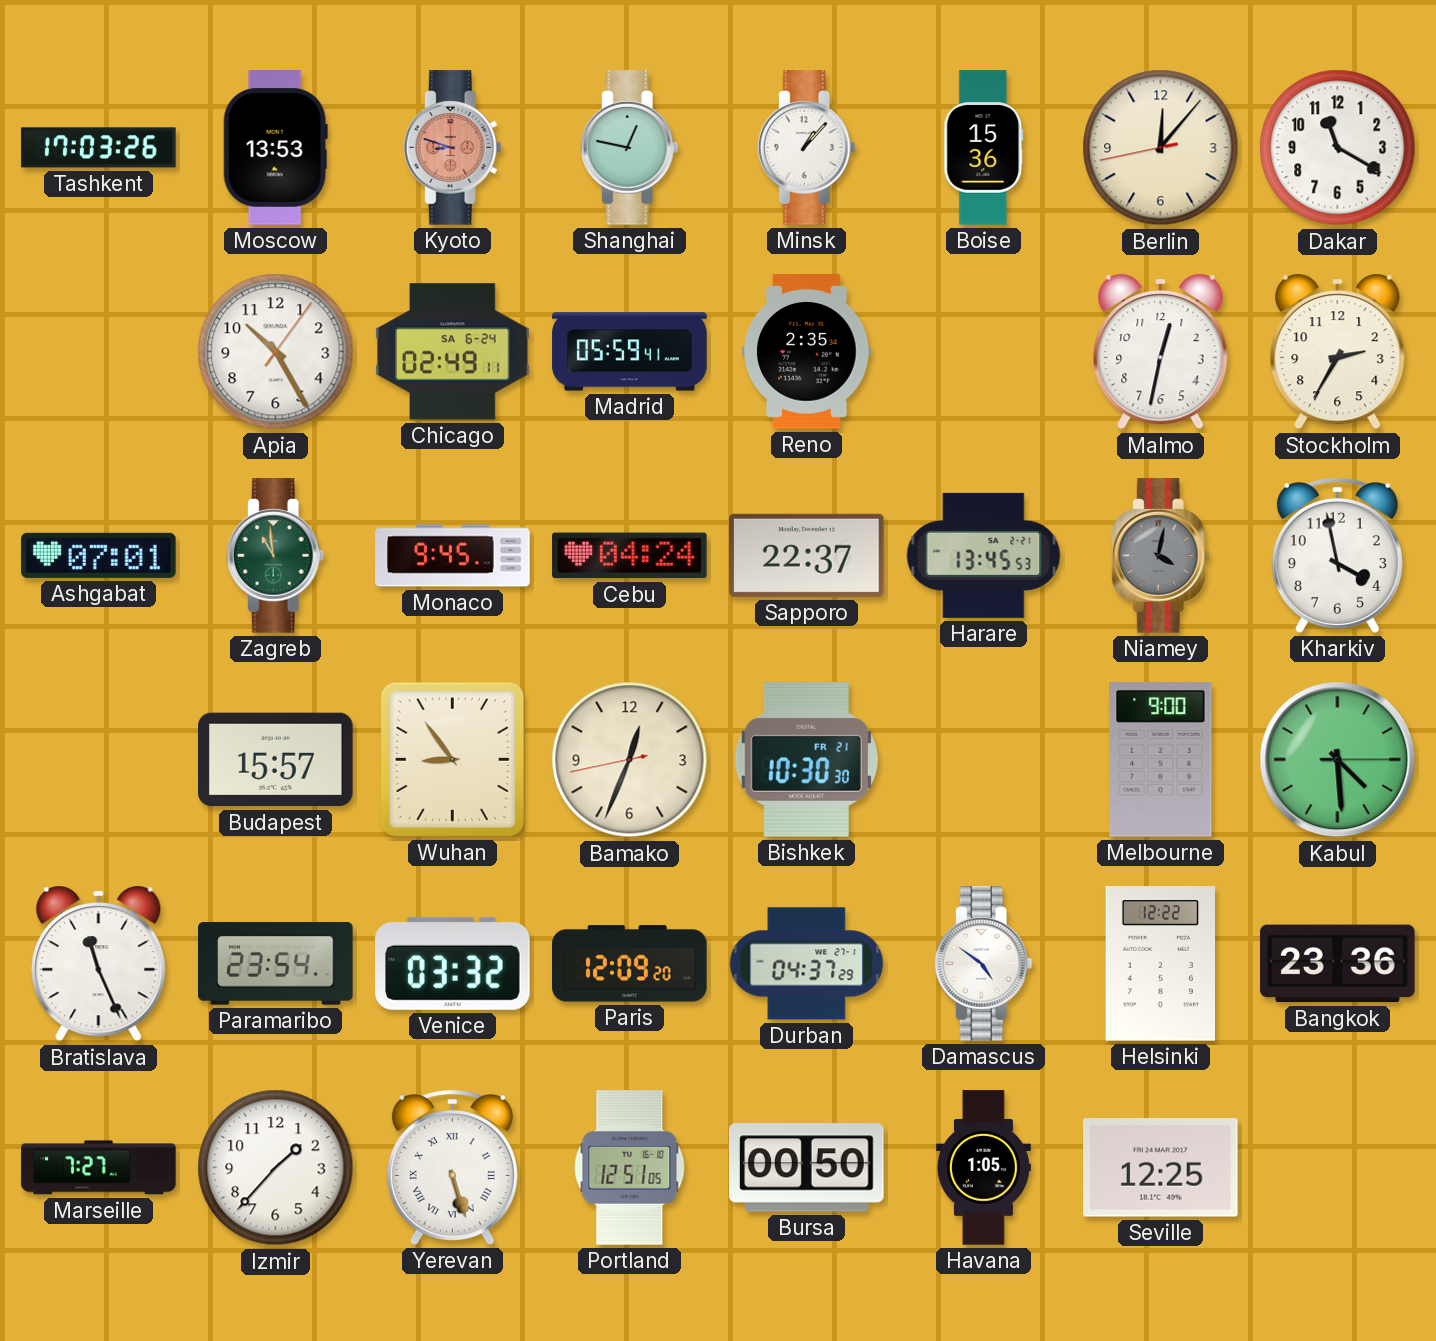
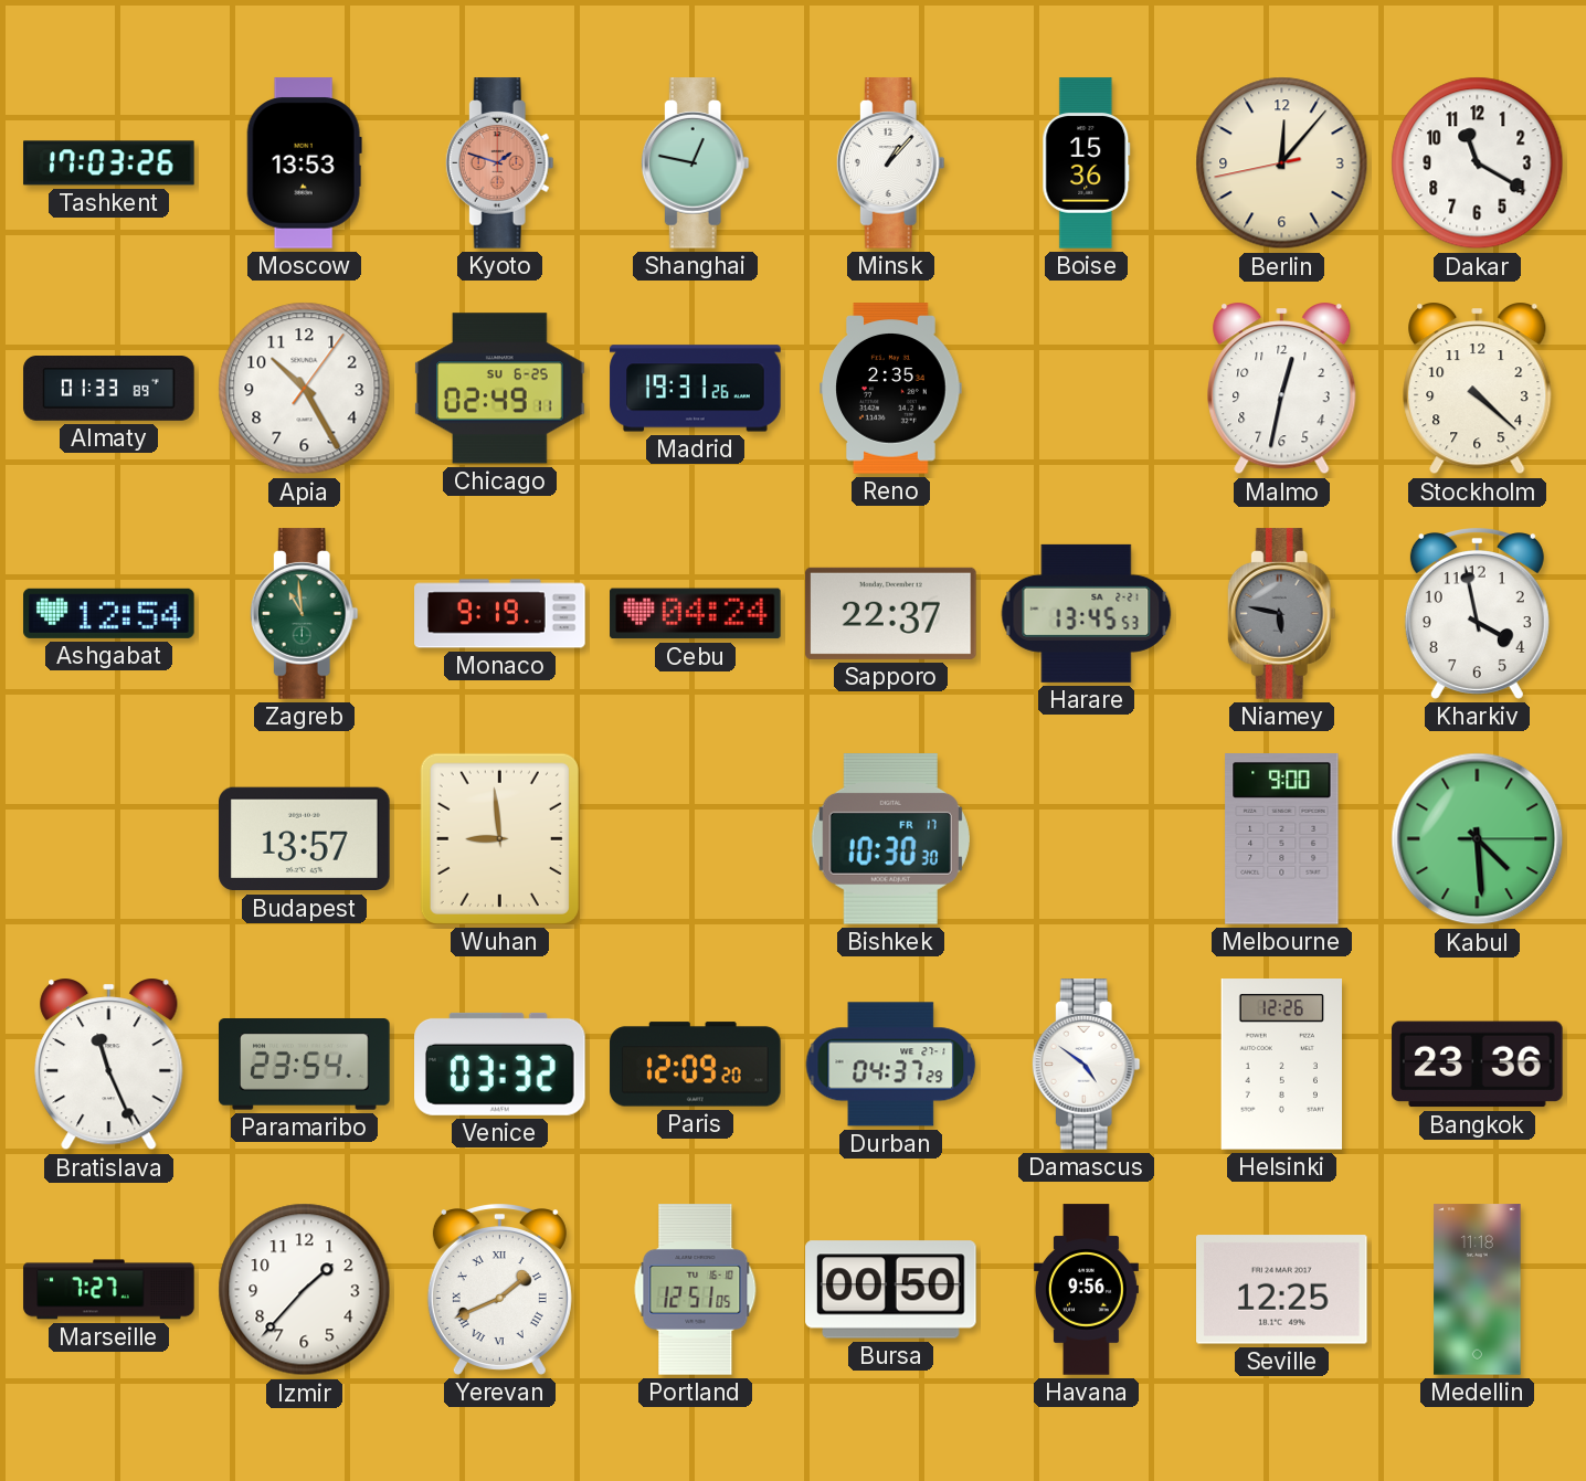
Kyoto: 8:48 -> 1:48 (499, 163)
Almaty: none -> 01:33 (109, 389)
Chicago date: SA 6-24 -> SU 6-25 (500, 389)
Madrid: 05:59 -> 19:31 (696, 389)
Stockholm: 2:35 -> 4:22 (1478, 389)
Ashgabat: 07:01 -> 12:54 (109, 613)
Monaco: 9:45 -> 9:19 (500, 614)
Niamey: 4:02 -> 5:47 (1281, 614)
Budapest: 15:57 -> 13:57 (305, 839)
Wuhan: 8:54 -> 8:59 (499, 838)
Bamako: 12:33 -> none (630, 760)
Bishkek date: FR 21 -> FR 17 (890, 839)
Helsinki: 12:22 -> 12:26 (1282, 1065)
Yerevan: 5:27 -> 1:41 (499, 1290)
Havana: 1:05 -> 9:56 (1086, 1290)
Medellin: none -> 11:18 (1478, 1290)
